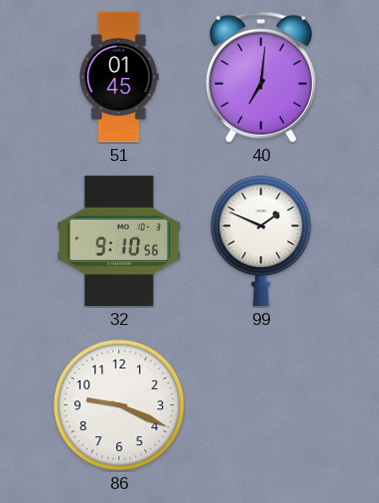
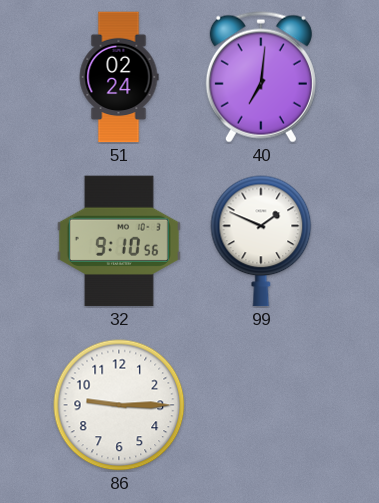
51: 01:45 -> 02:24 (119, 77)
86: 9:19 -> 9:15 (119, 405)
